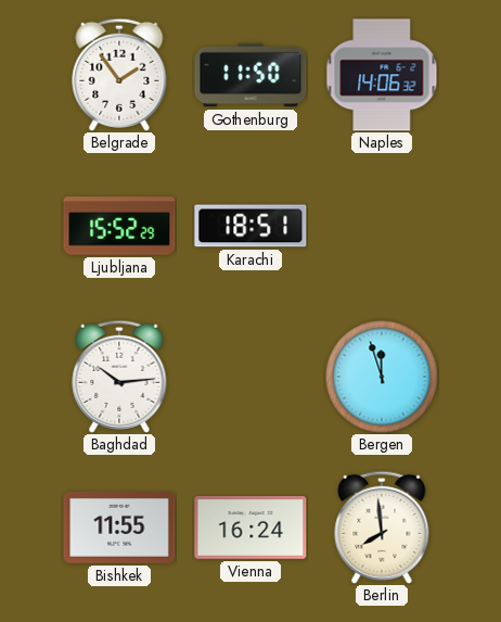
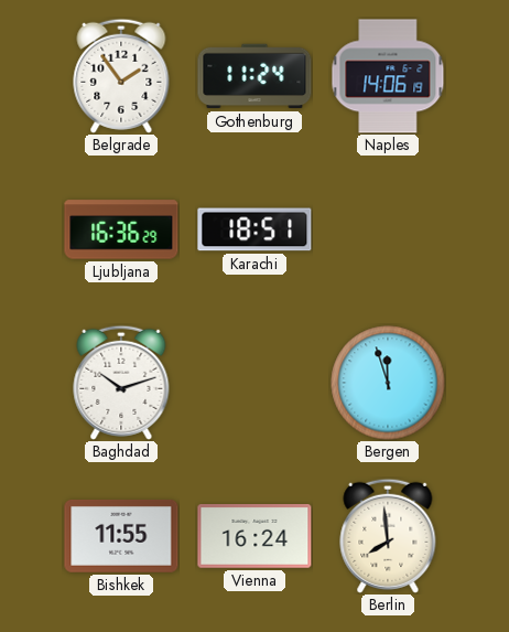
Gothenburg: 11:50 -> 11:24 (254, 76)
Naples: 14:06:32 -> 14:06:19 (388, 76)
Ljubljana: 15:52 -> 16:36 (121, 229)
Baghdad: 10:14 -> 10:12 (121, 383)
